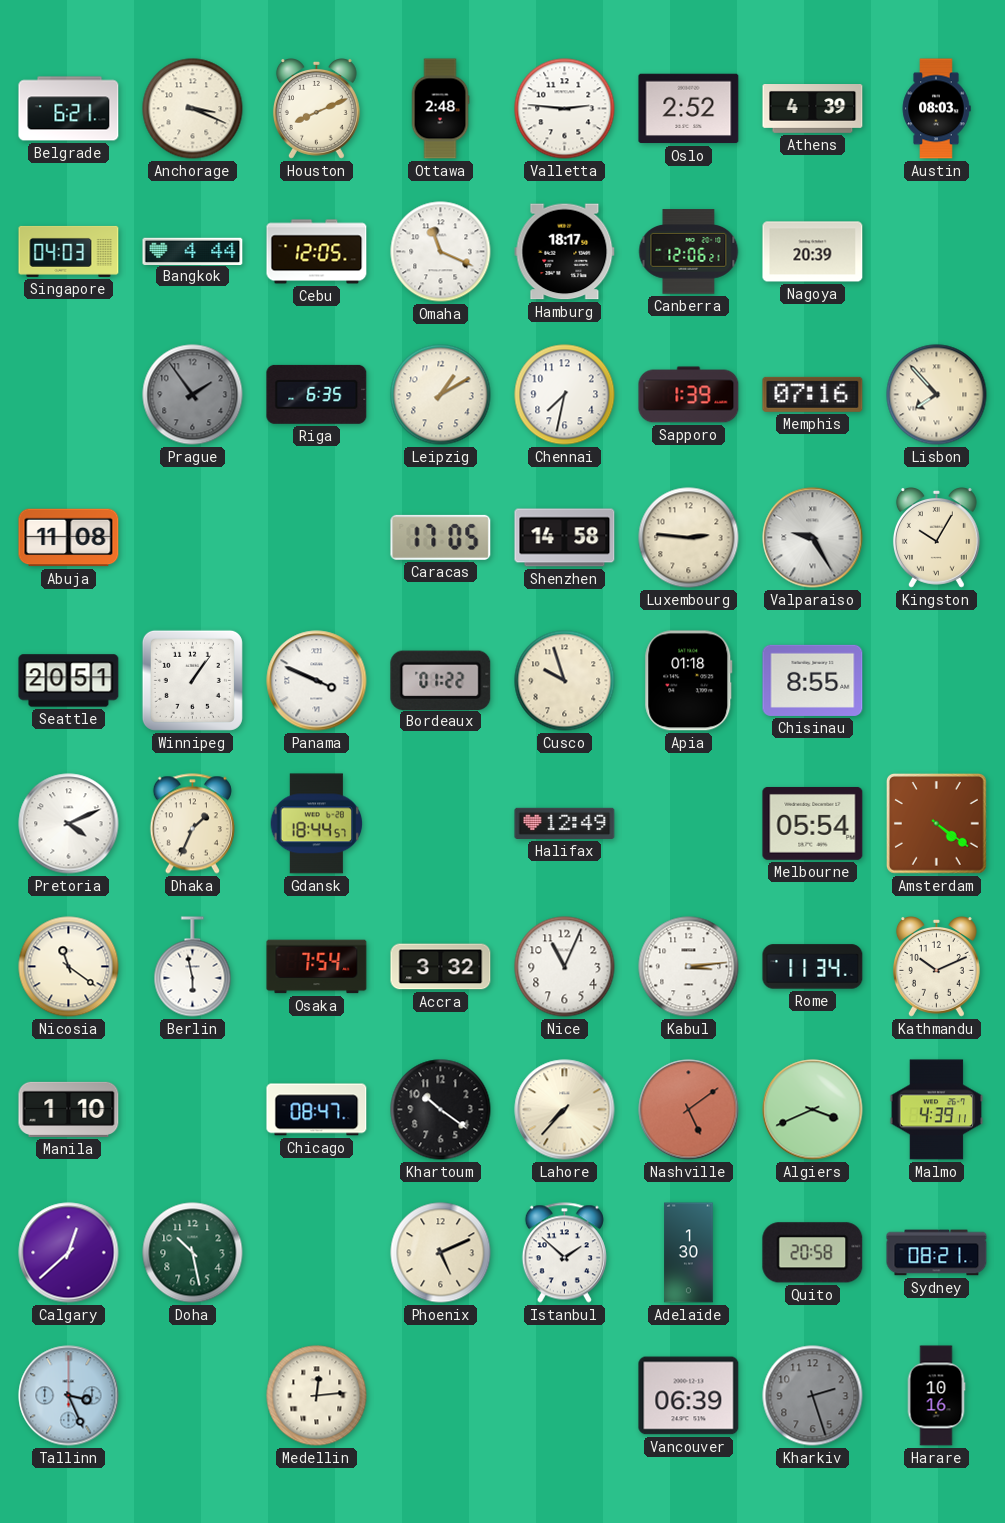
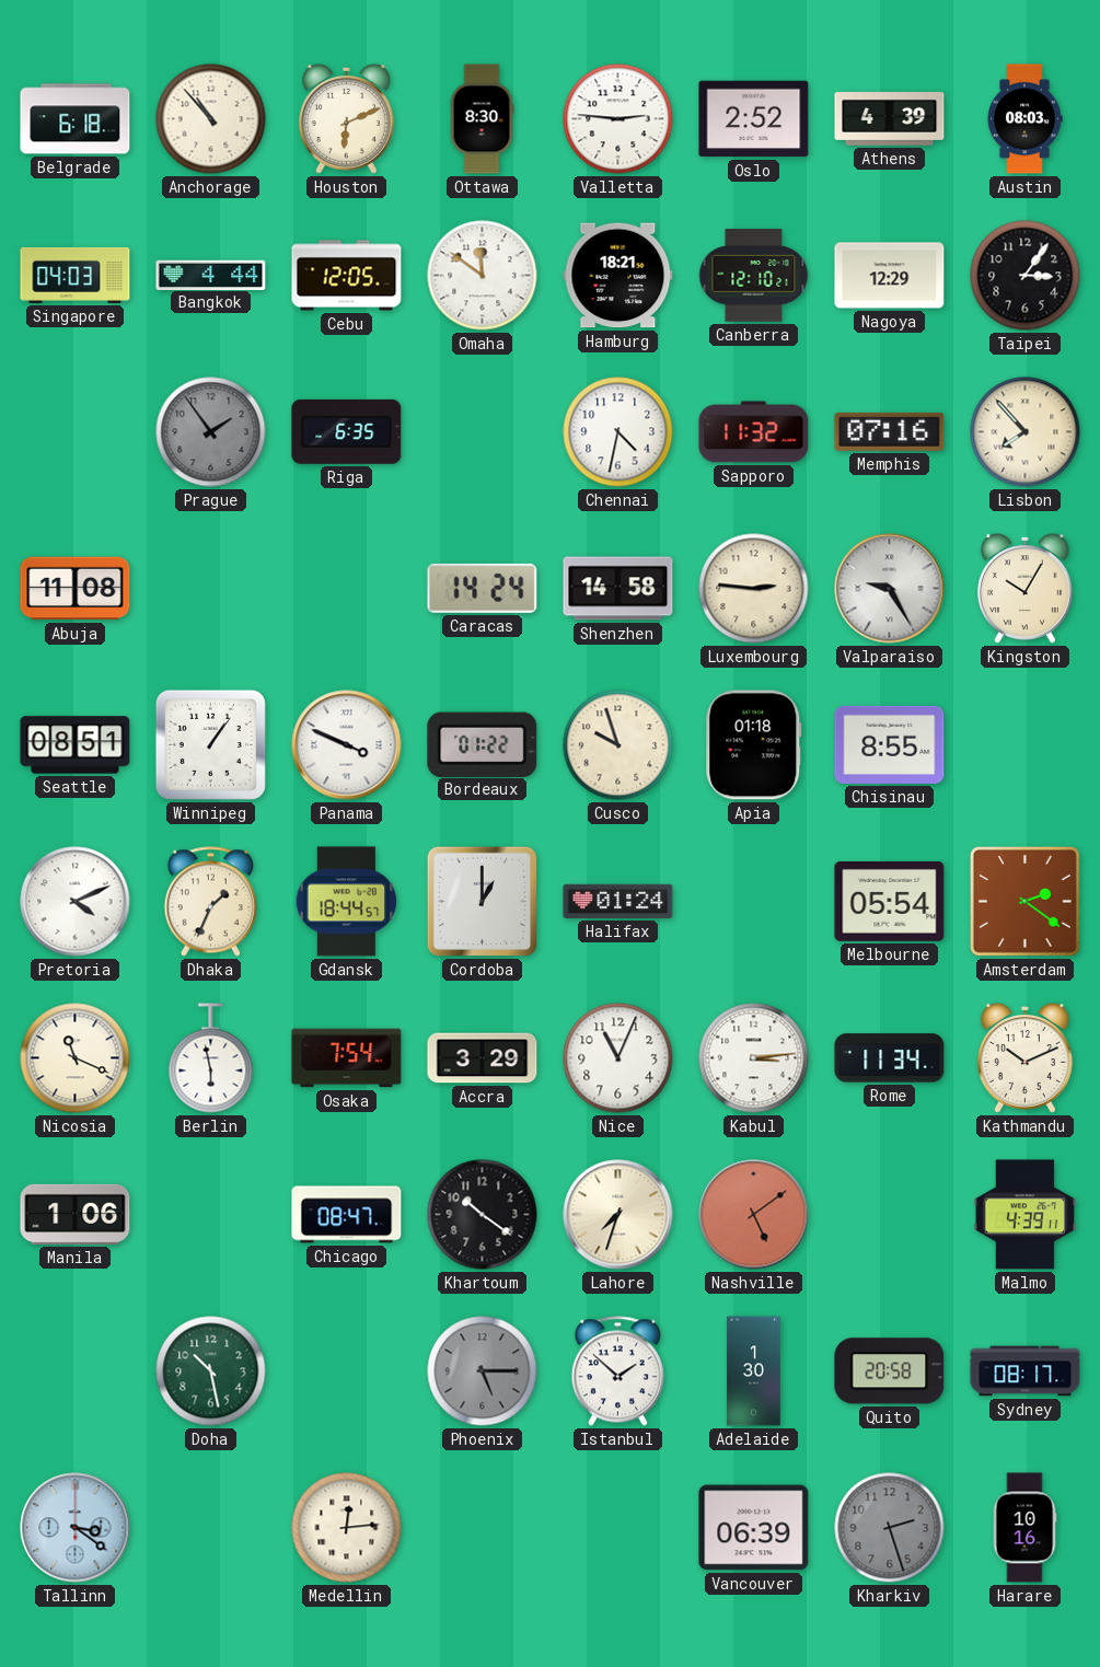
Belgrade: 6:21 -> 6:18 (76, 119)
Anchorage: 3:19 -> 10:53 (211, 119)
Houston: 8:11 -> 6:11 (346, 119)
Ottawa: 2:48 -> 8:30 (482, 119)
Omaha: 11:19 -> 11:51 (483, 276)
Hamburg: 18:17 -> 18:21 (618, 276)
Canberra: 12:06 -> 12:10 (754, 276)
Nagoya: 20:39 -> 12:29 (890, 276)
Taipei: none -> 3:06 (1026, 276)
Leipzig: 1:10 -> none (441, 395)
Chennai: 7:32 -> 4:32 (618, 432)
Sapporo: 1:39 -> 11:32 (754, 432)
Caracas: 17:05 -> 14:24 (483, 588)
Seattle: 20:51 -> 08:51 (76, 745)
Cordoba: none -> 1:00 (482, 901)
Halifax: 12:49 -> 01:24 (618, 901)
Amsterdam: 4:21 -> 2:21 (1024, 901)
Nicosia: 11:21 -> 11:19 (76, 1058)
Accra: 3:32 -> 3:29 (483, 1058)
Manila: 1:10 -> 1:06 (76, 1214)
Lahore: 7:37 -> 7:33 (618, 1215)
Algiers: 3:41 -> none (813, 1110)
Calgary: 12:38 -> none (69, 1253)
Phoenix: 5:11 -> 5:15 (483, 1371)
Phoenix dial: cream -> grey (483, 1371)
Sydney: 08:21 -> 08:17 (1026, 1371)
Tallinn: 3:26 -> 3:21 (76, 1528)
